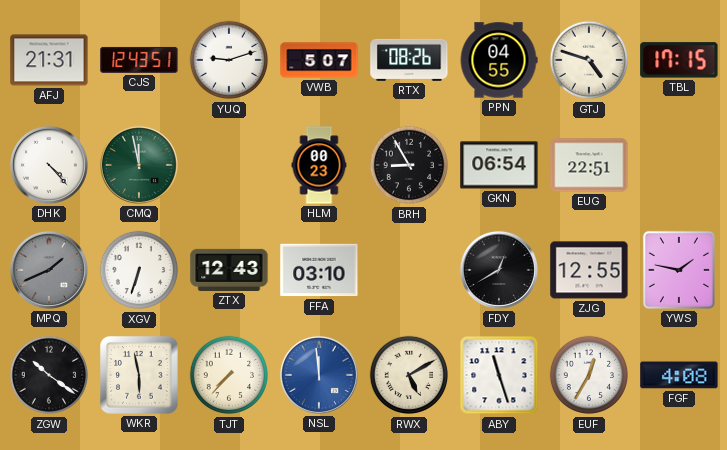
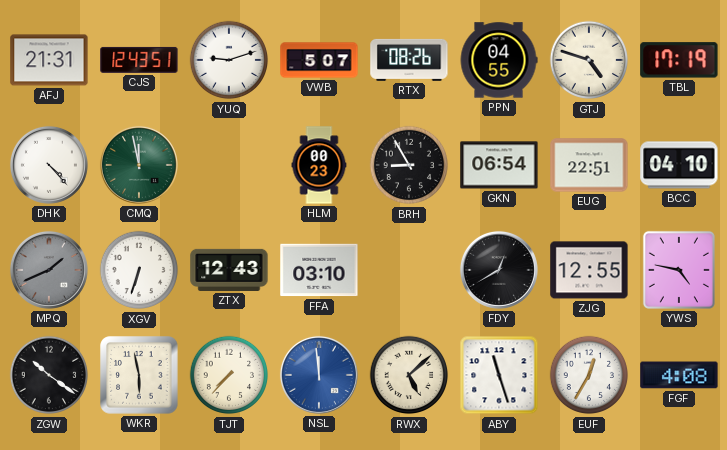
TBL: 17:15 -> 17:19 (679, 60)
BCC: none -> 04:10 (679, 165)
YWS: 1:47 -> 4:47 (679, 270)
RWX: 5:10 -> 5:08 (409, 375)
